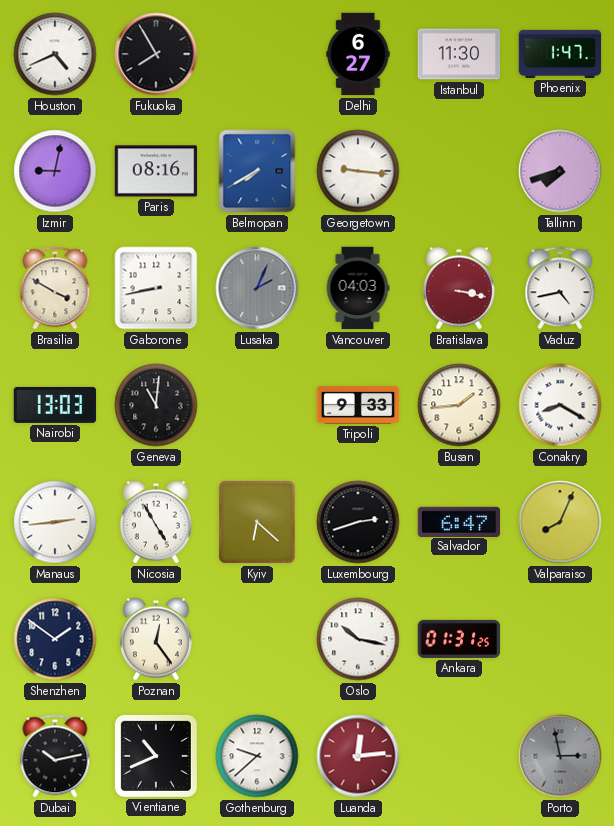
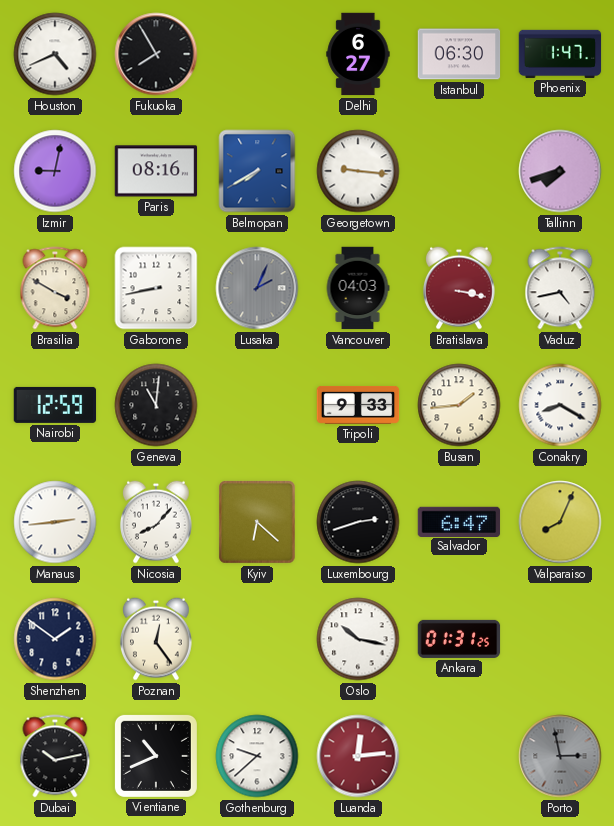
Istanbul: 11:30 -> 06:30 (459, 54)
Nairobi: 13:03 -> 12:59 (55, 405)
Nicosia: 4:55 -> 8:07 (156, 522)
